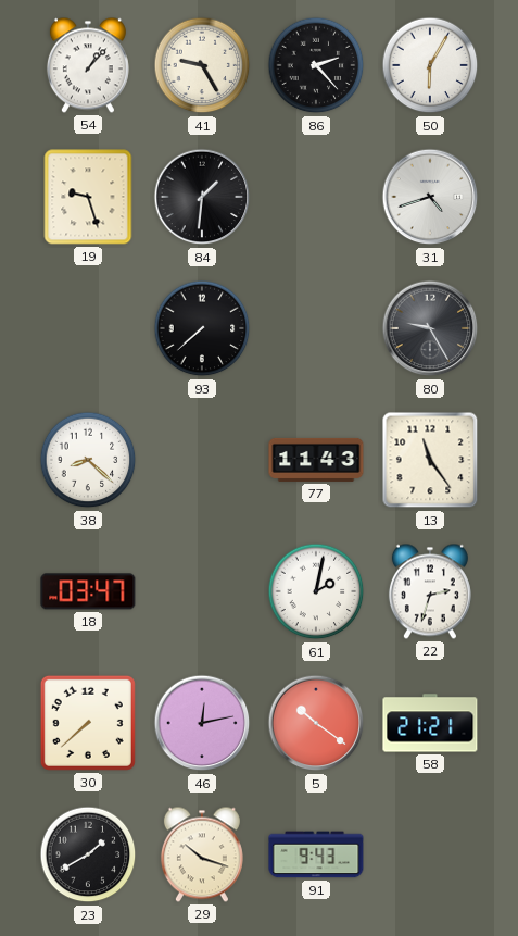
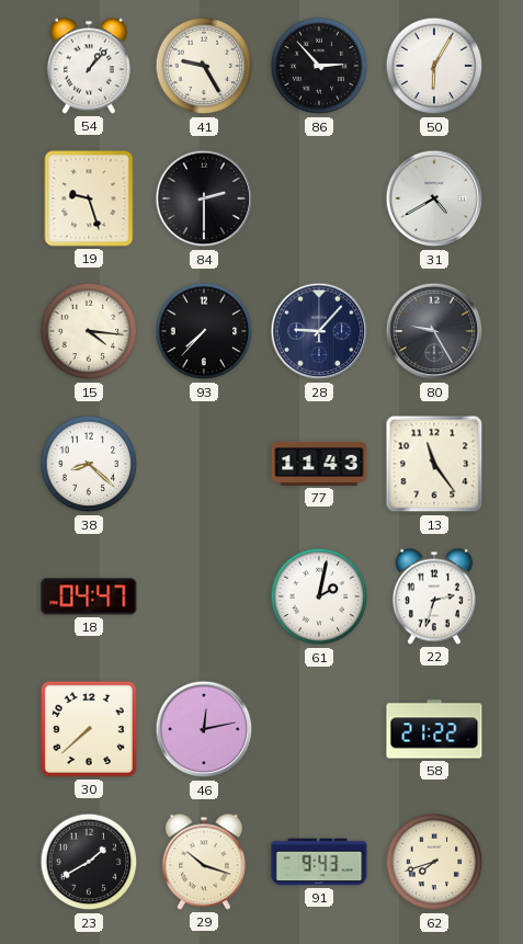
86: 2:23 -> 2:53 (319, 66)
84: 1:31 -> 2:30 (204, 198)
31: 4:42 -> 4:40 (434, 198)
15: none -> 4:16 (89, 331)
93: 7:38 -> 7:37 (204, 331)
28: none -> 9:07 (319, 331)
18: 03:47 -> 04:47 (89, 596)
5: 10:21 -> none (316, 723)
58: 21:21 -> 21:22 (434, 729)
62: none -> 7:42 (434, 862)
